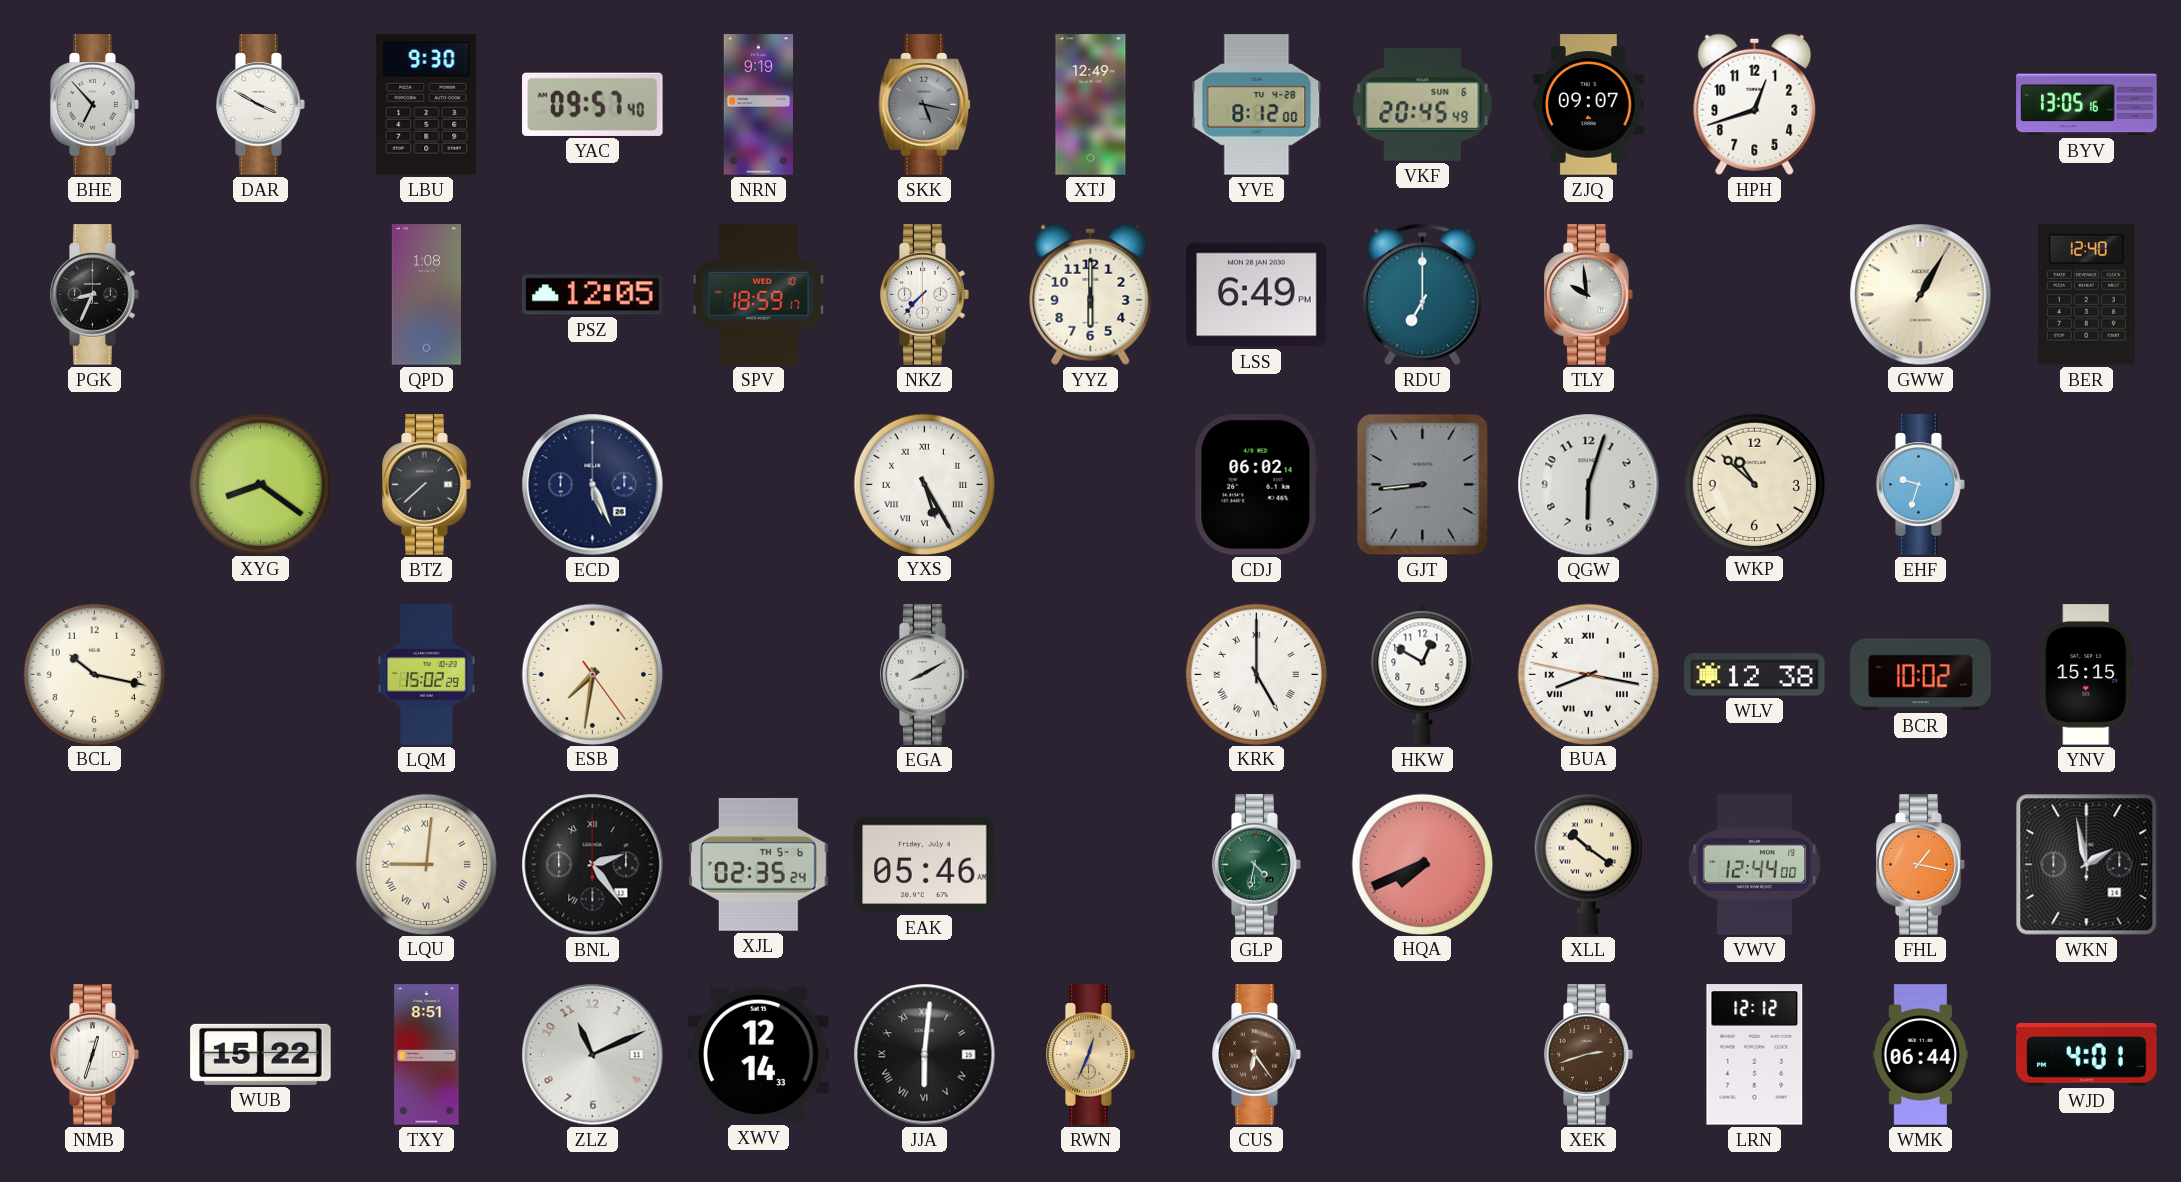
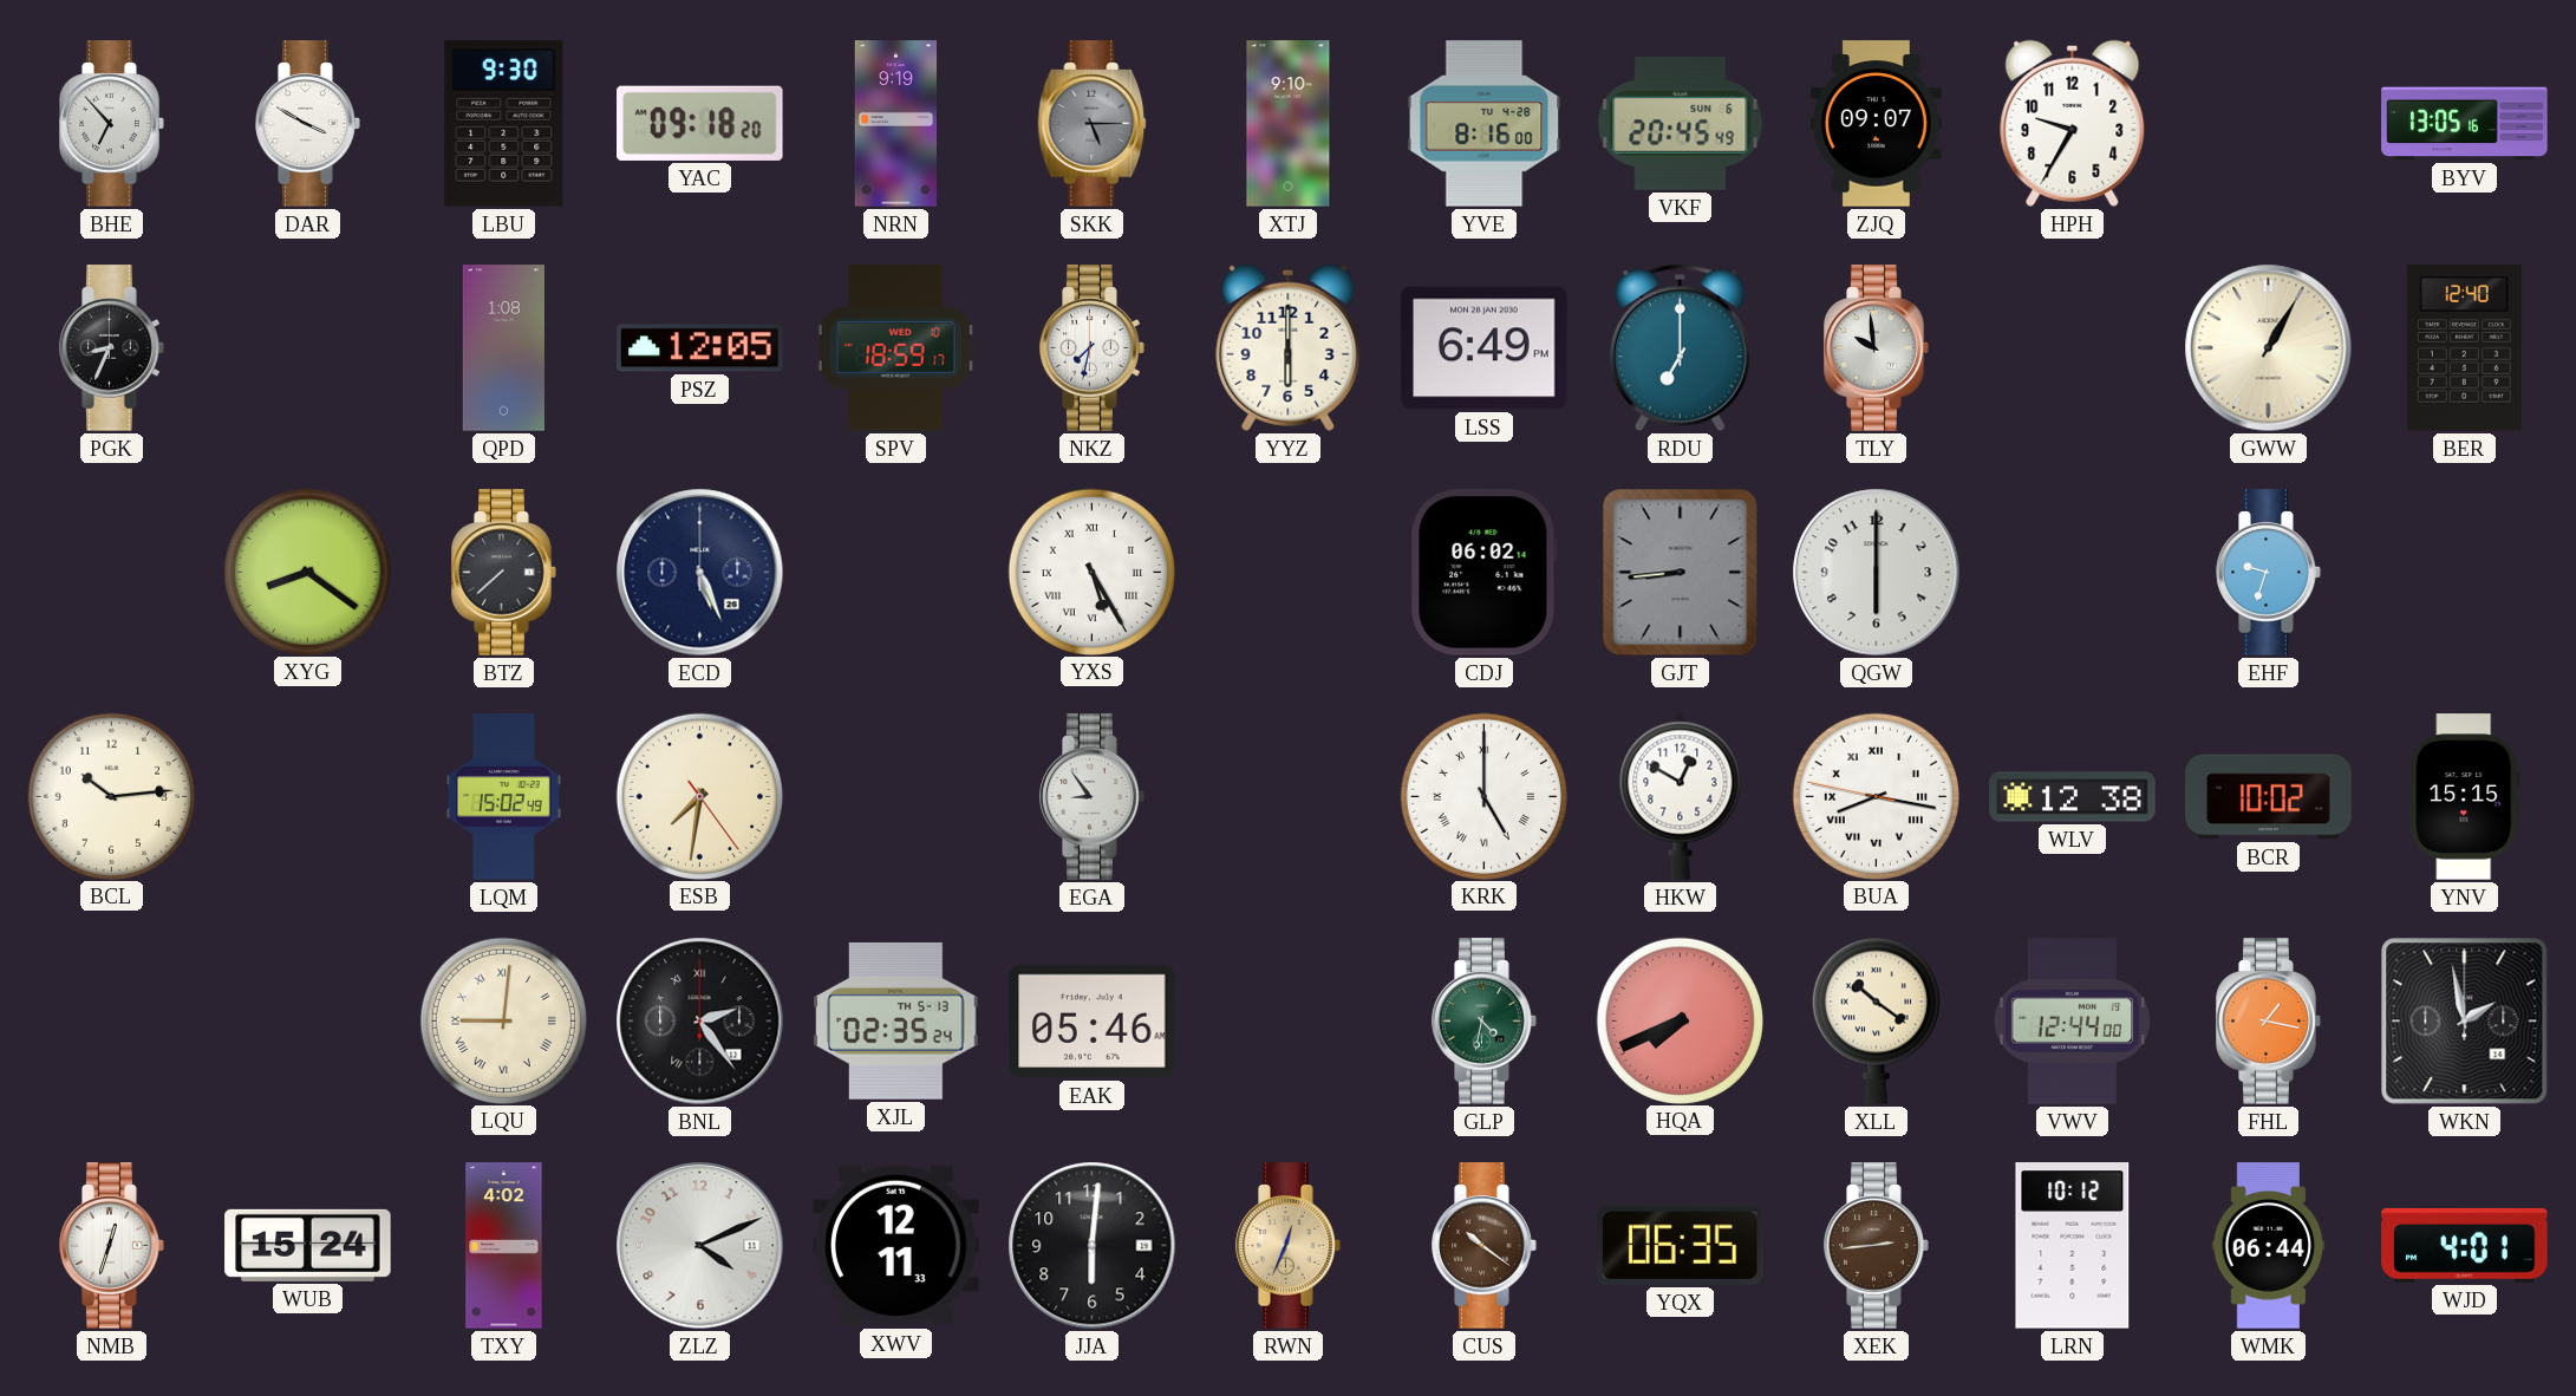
YAC: 09:57 -> 09:18 (700, 123)
SKK: 5:17 -> 5:15 (1093, 124)
XTJ: 12:49 -> 9:10 (1289, 124)
YVE: 8:12 -> 8:16 (1485, 124)
HPH: 12:42 -> 9:35 (2073, 123)
NKZ: 7:37 -> 7:32 (1093, 348)
QGW: 6:03 -> 6:00 (1877, 573)
WKP: 10:52 -> none (1754, 484)
BCL: 10:17 -> 10:14 (111, 796)
LQM: 15:02:29 -> 15:02:49 (503, 797)
EGA: 8:10 -> 8:54 (1093, 797)
XJL date: TH 5-6 -> TH 5-13 (896, 1020)
WUB: 15:22 -> 15:24 (308, 1245)
TXY: 8:51 -> 4:02 (504, 1246)
ZLZ: 11:11 -> 4:11 (700, 1246)
XWV: 12:14 -> 12:11 (896, 1246)
JJA numerals: Roman -> Arabic (1093, 1246)
CUS: 6:24 -> 10:21 (1485, 1246)
YQX: none -> 06:35 (1681, 1245)
XEK: 2:42 -> 2:44 (1877, 1246)
LRN: 12:12 -> 10:12 (2073, 1246)
